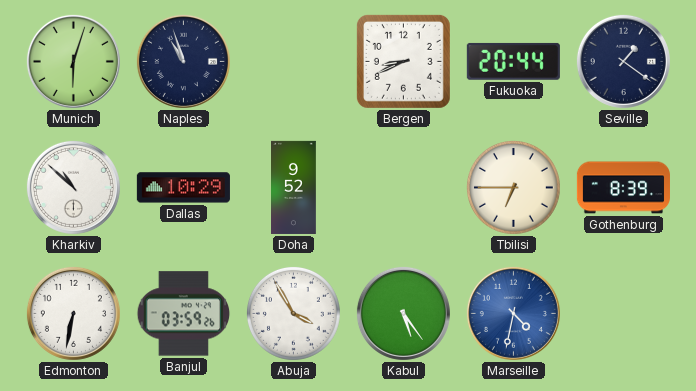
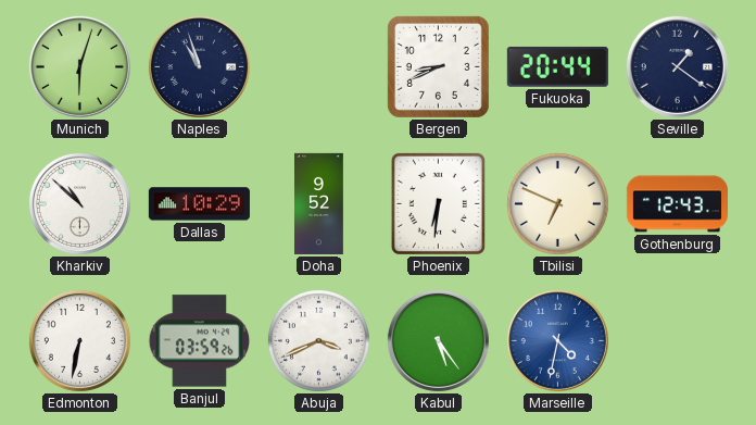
Phoenix: none -> 6:31 (438, 203)
Tbilisi: 6:45 -> 6:49 (557, 203)
Gothenburg: 8:39 -> 12:43 (677, 204)
Abuja: 3:55 -> 3:41 (318, 340)
